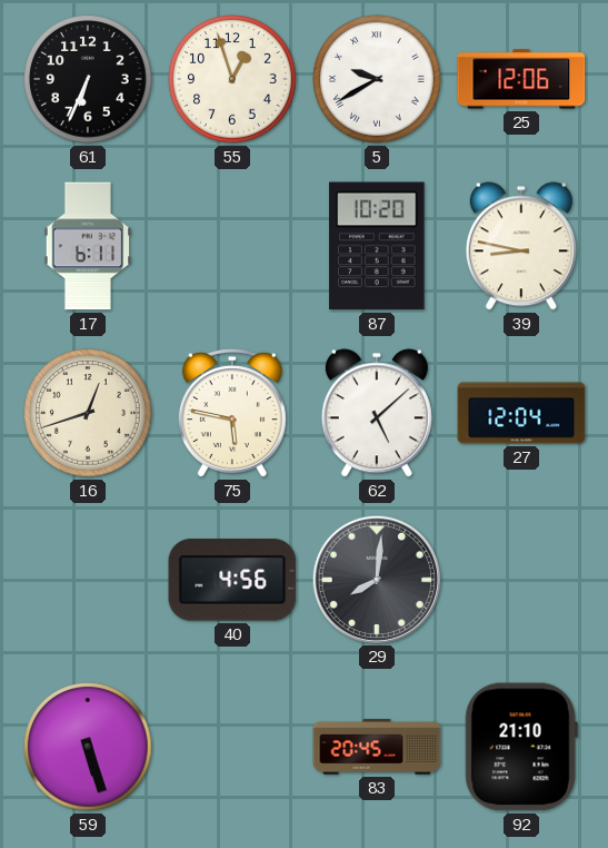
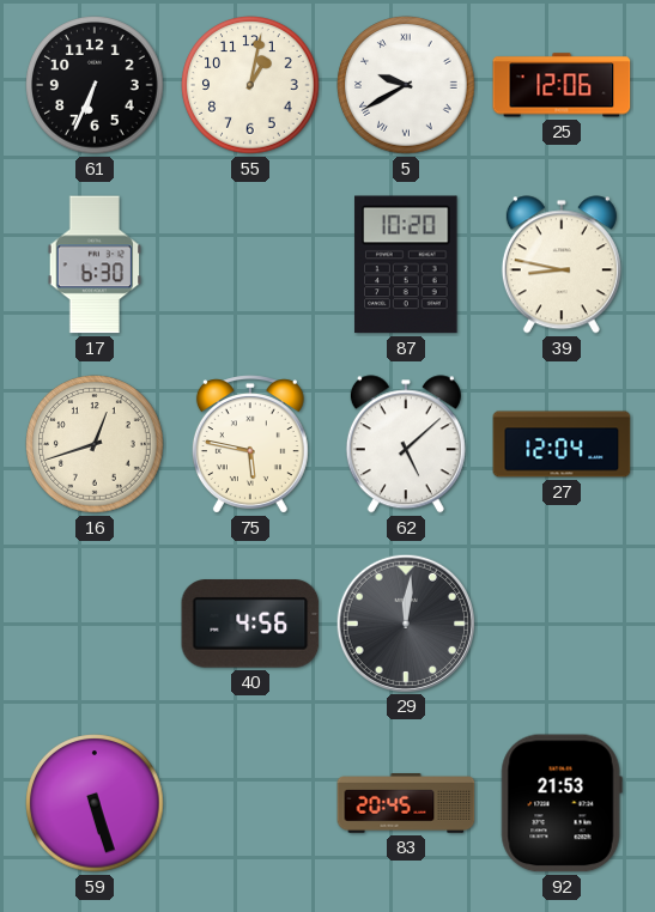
55: 12:57 -> 1:02 (250, 85)
17: 6:11 -> 6:30 (95, 265)
29: 8:01 -> 12:01 (405, 622)
92: 21:10 -> 21:53 (562, 803)
